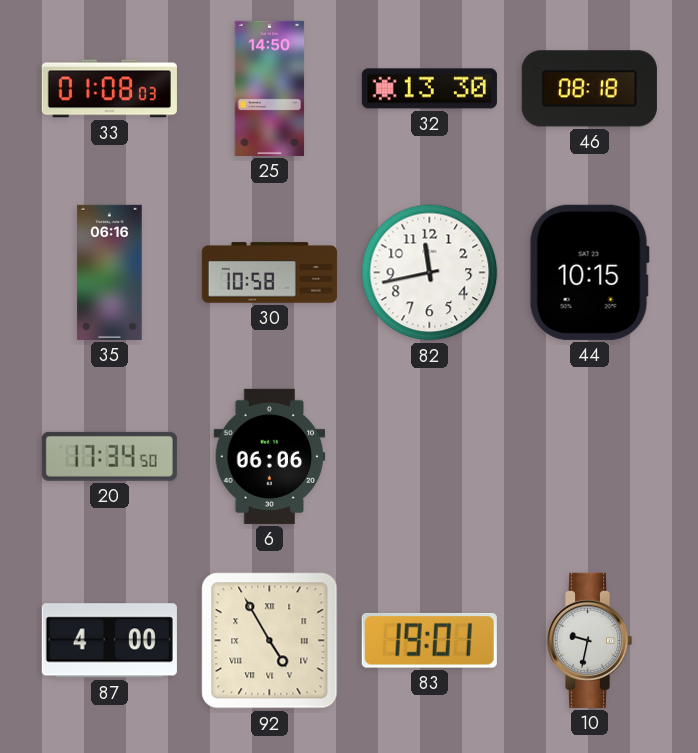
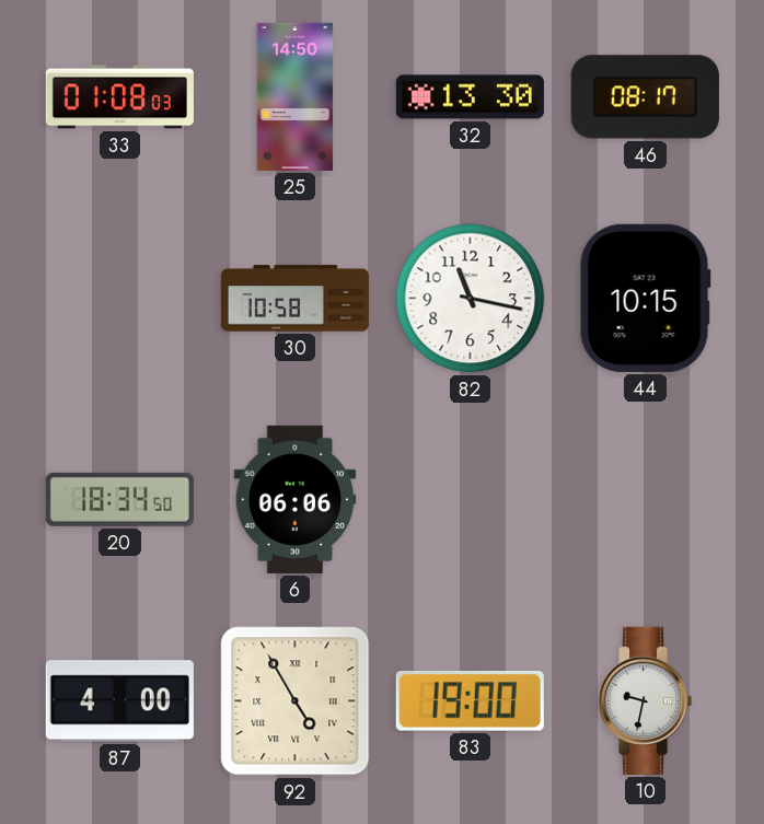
46: 08:18 -> 08:17 (645, 97)
35: 06:16 -> none (110, 272)
82: 11:43 -> 11:17 (471, 299)
20: 17:34 -> 18:34 (119, 499)
83: 19:01 -> 19:00 (470, 700)
